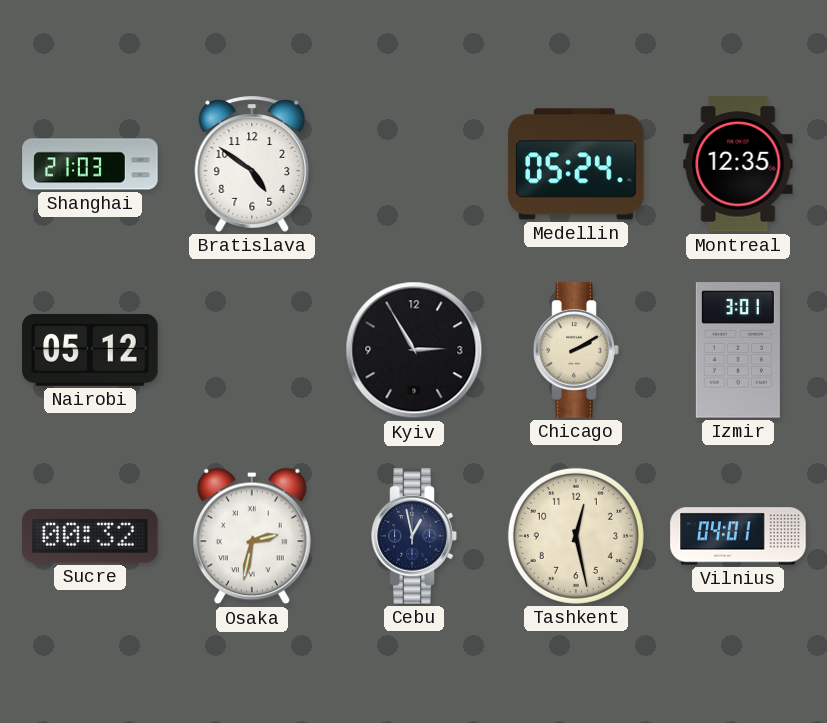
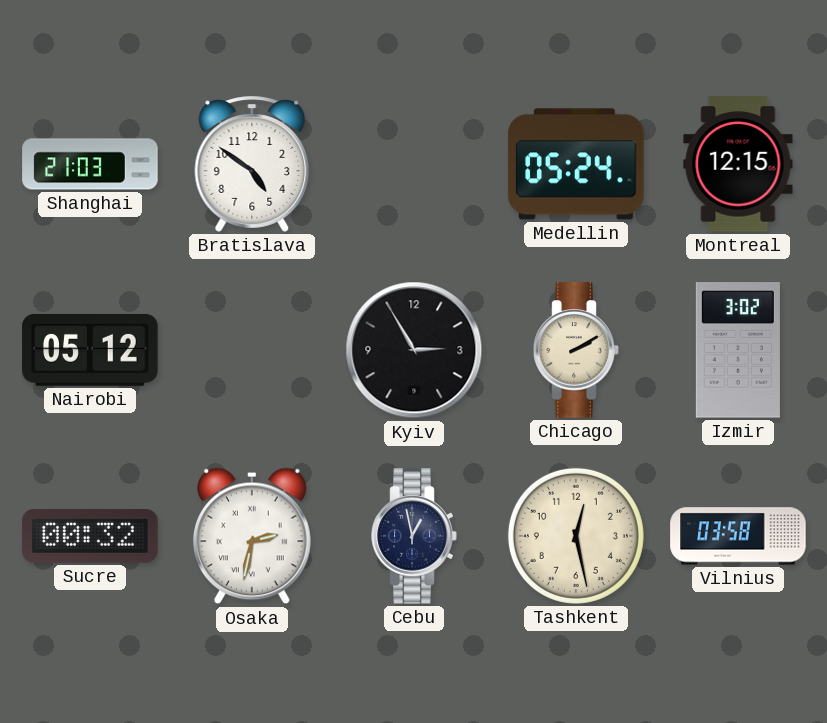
Montreal: 12:35 -> 12:15 (738, 164)
Izmir: 3:01 -> 3:02 (738, 350)
Vilnius: 04:01 -> 03:58 (738, 536)
